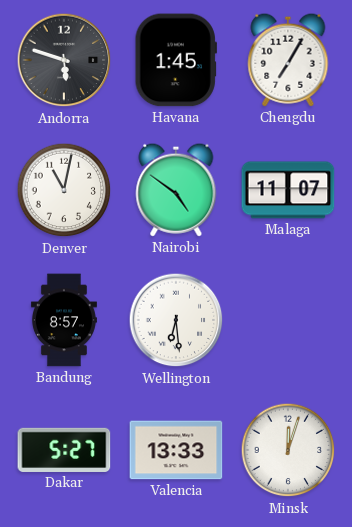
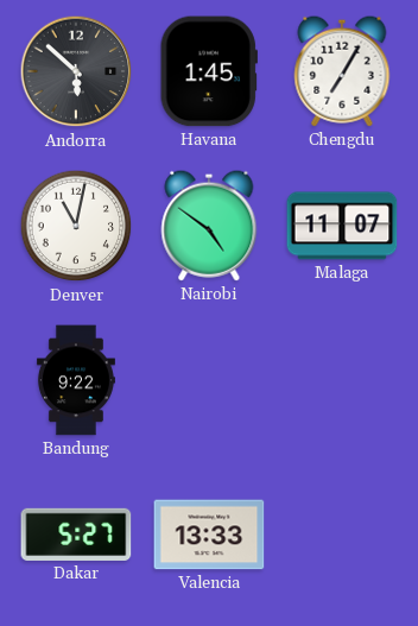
Andorra: 5:48 -> 5:52 (76, 71)
Bandung: 8:57 -> 9:22 (76, 380)
Wellington: 6:29 -> none (176, 320)
Minsk: 12:03 -> none (288, 450)
